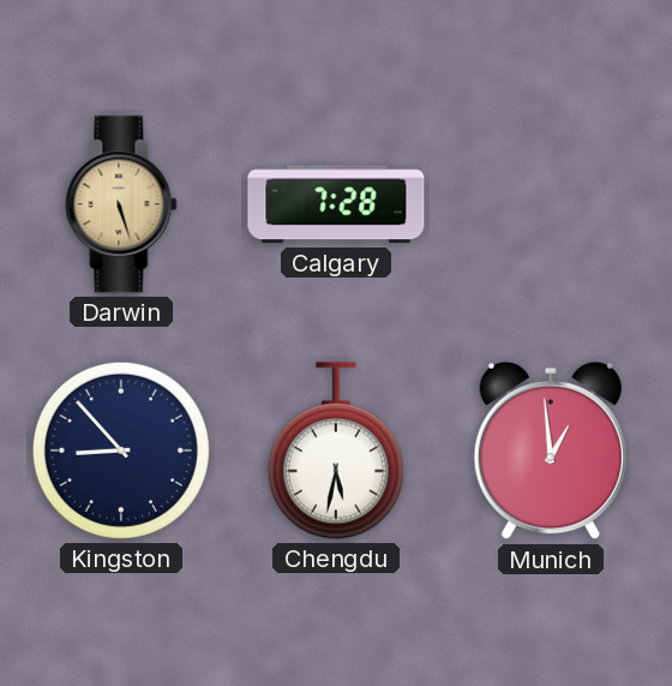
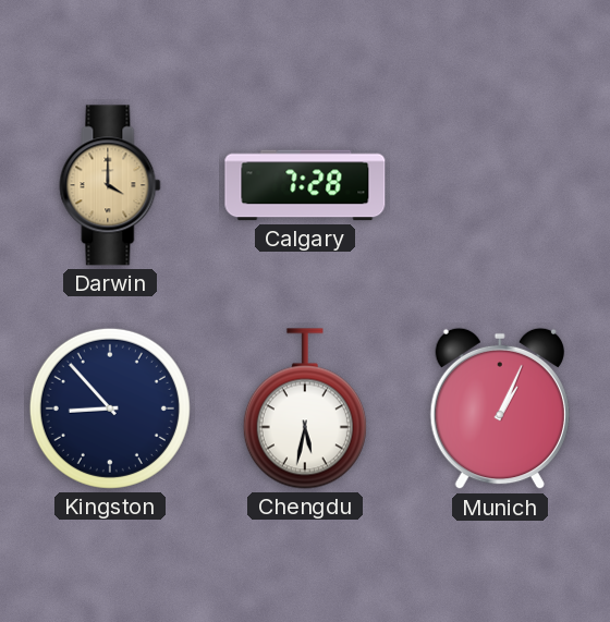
Darwin: 5:27 -> 4:00 (110, 185)
Munich: 12:59 -> 1:04 (500, 408)
